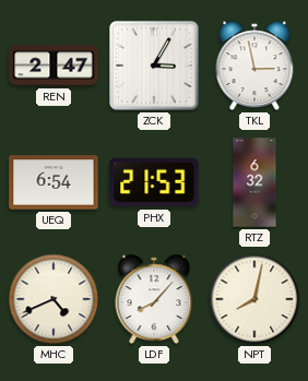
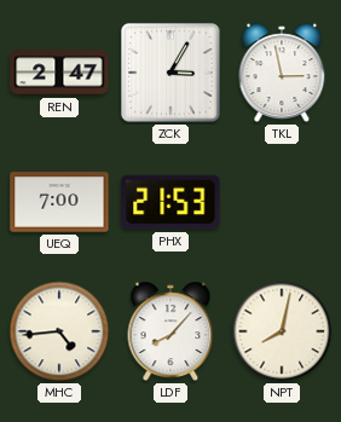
UEQ: 6:54 -> 7:00 (59, 202)
RTZ: 6:32 -> none (254, 182)
MHC: 4:41 -> 4:44 (59, 331)
